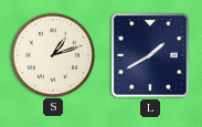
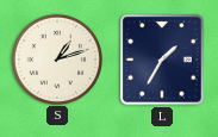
L: 1:40 -> 1:35 (162, 60)
